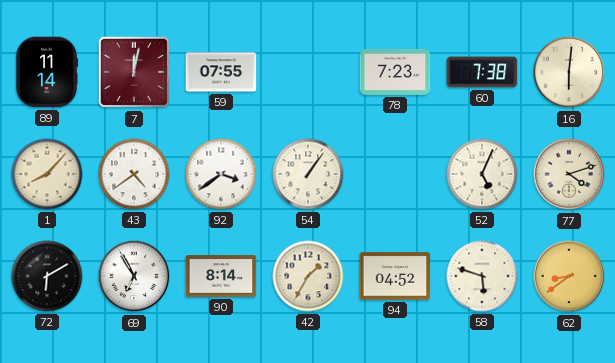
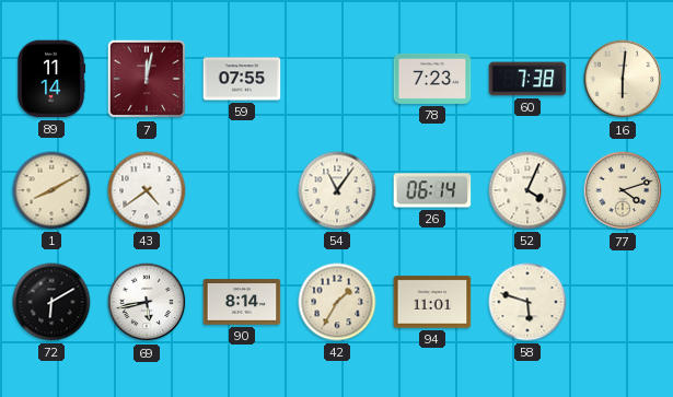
1: 8:07 -> 8:10 (51, 190)
92: 3:39 -> none (221, 174)
54: 1:06 -> 11:06 (337, 190)
26: none -> 06:14 (432, 190)
52: 5:04 -> 4:04 (527, 190)
69: 6:55 -> 5:43 (147, 302)
94: 04:52 -> 11:01 (432, 302)
62: 8:39 -> none (569, 276)
